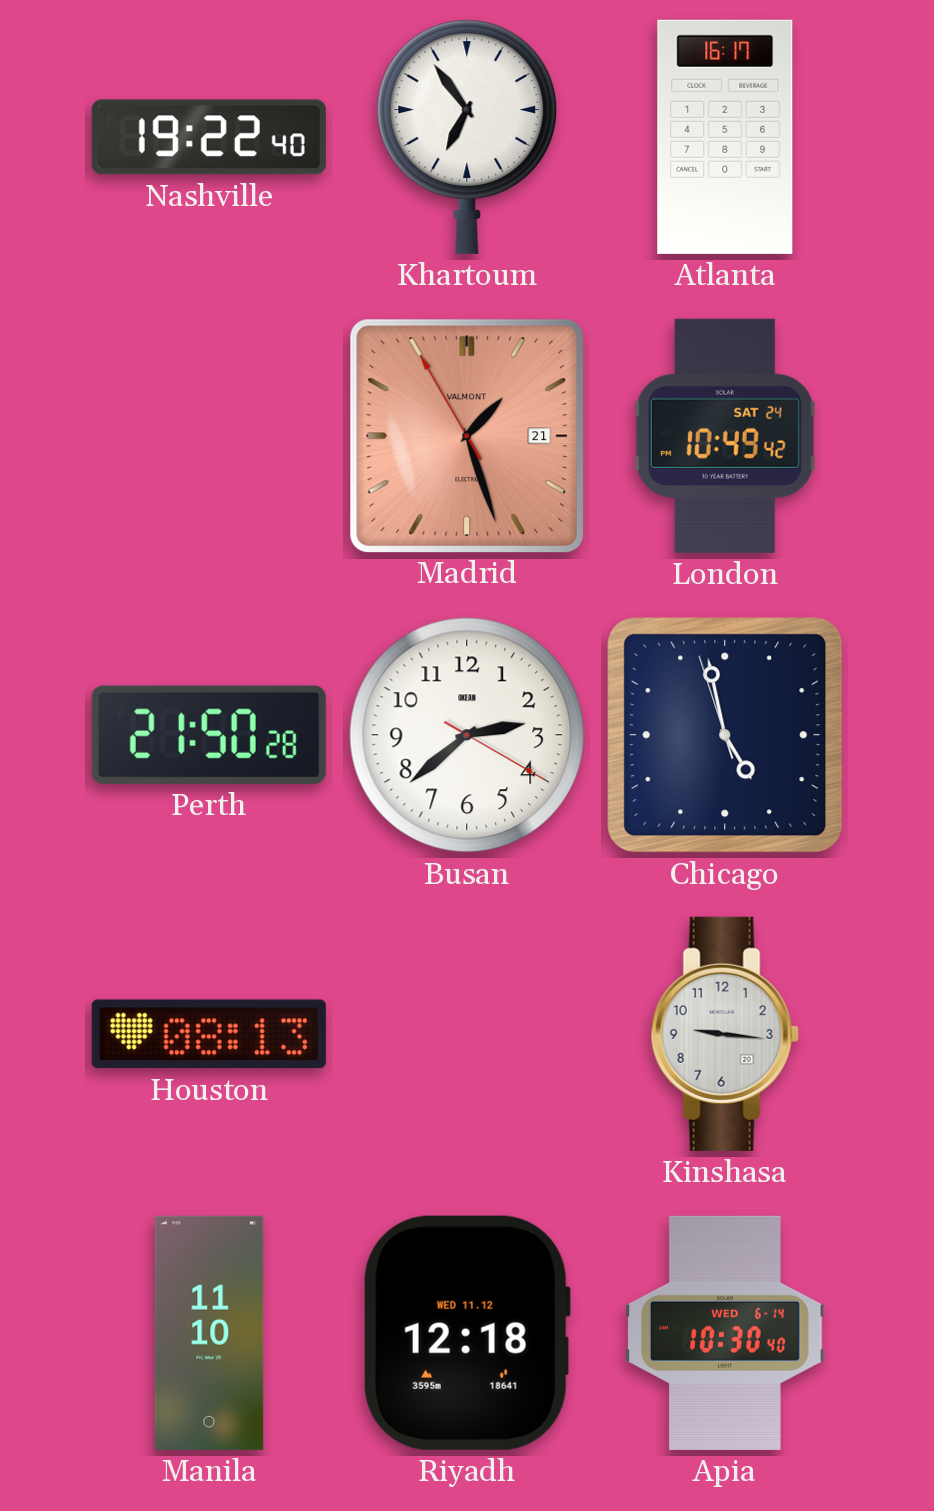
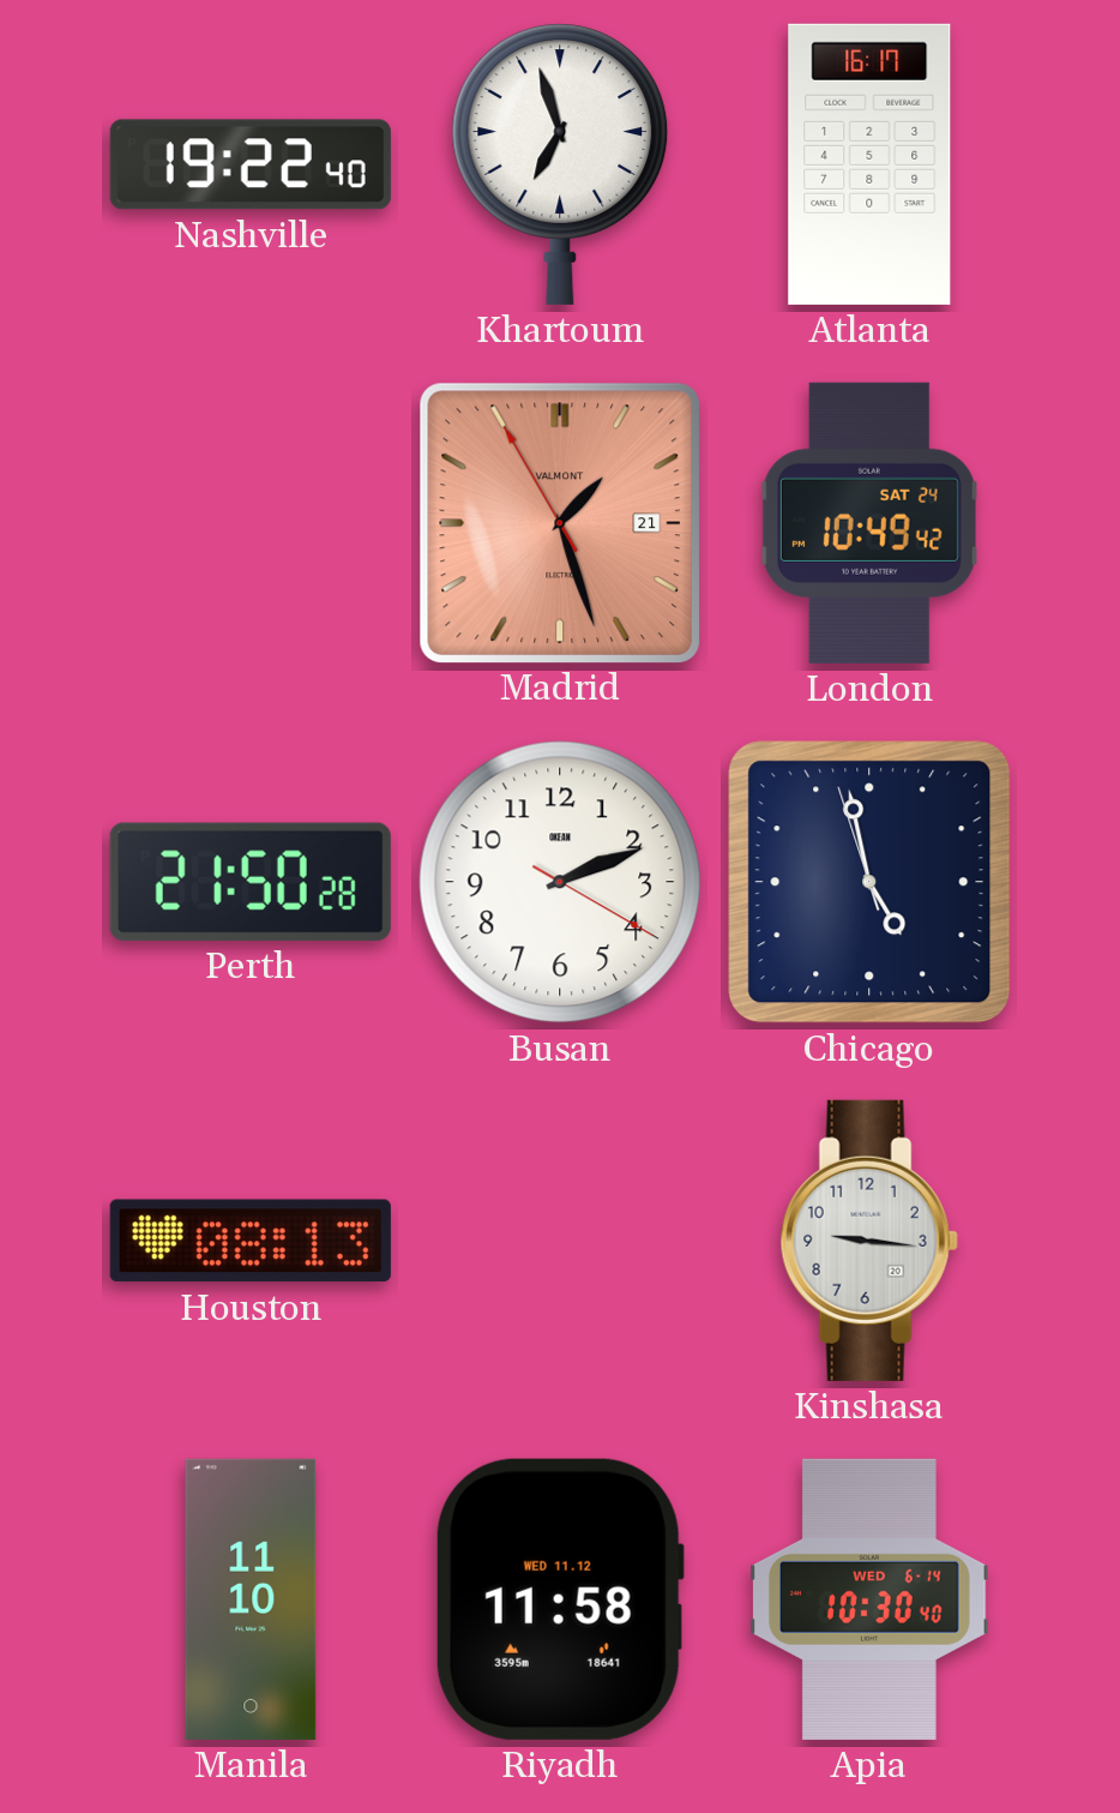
Khartoum: 6:54 -> 6:57 (560, 164)
Busan: 2:38 -> 2:11 (560, 882)
Riyadh: 12:18 -> 11:58 (560, 1599)
